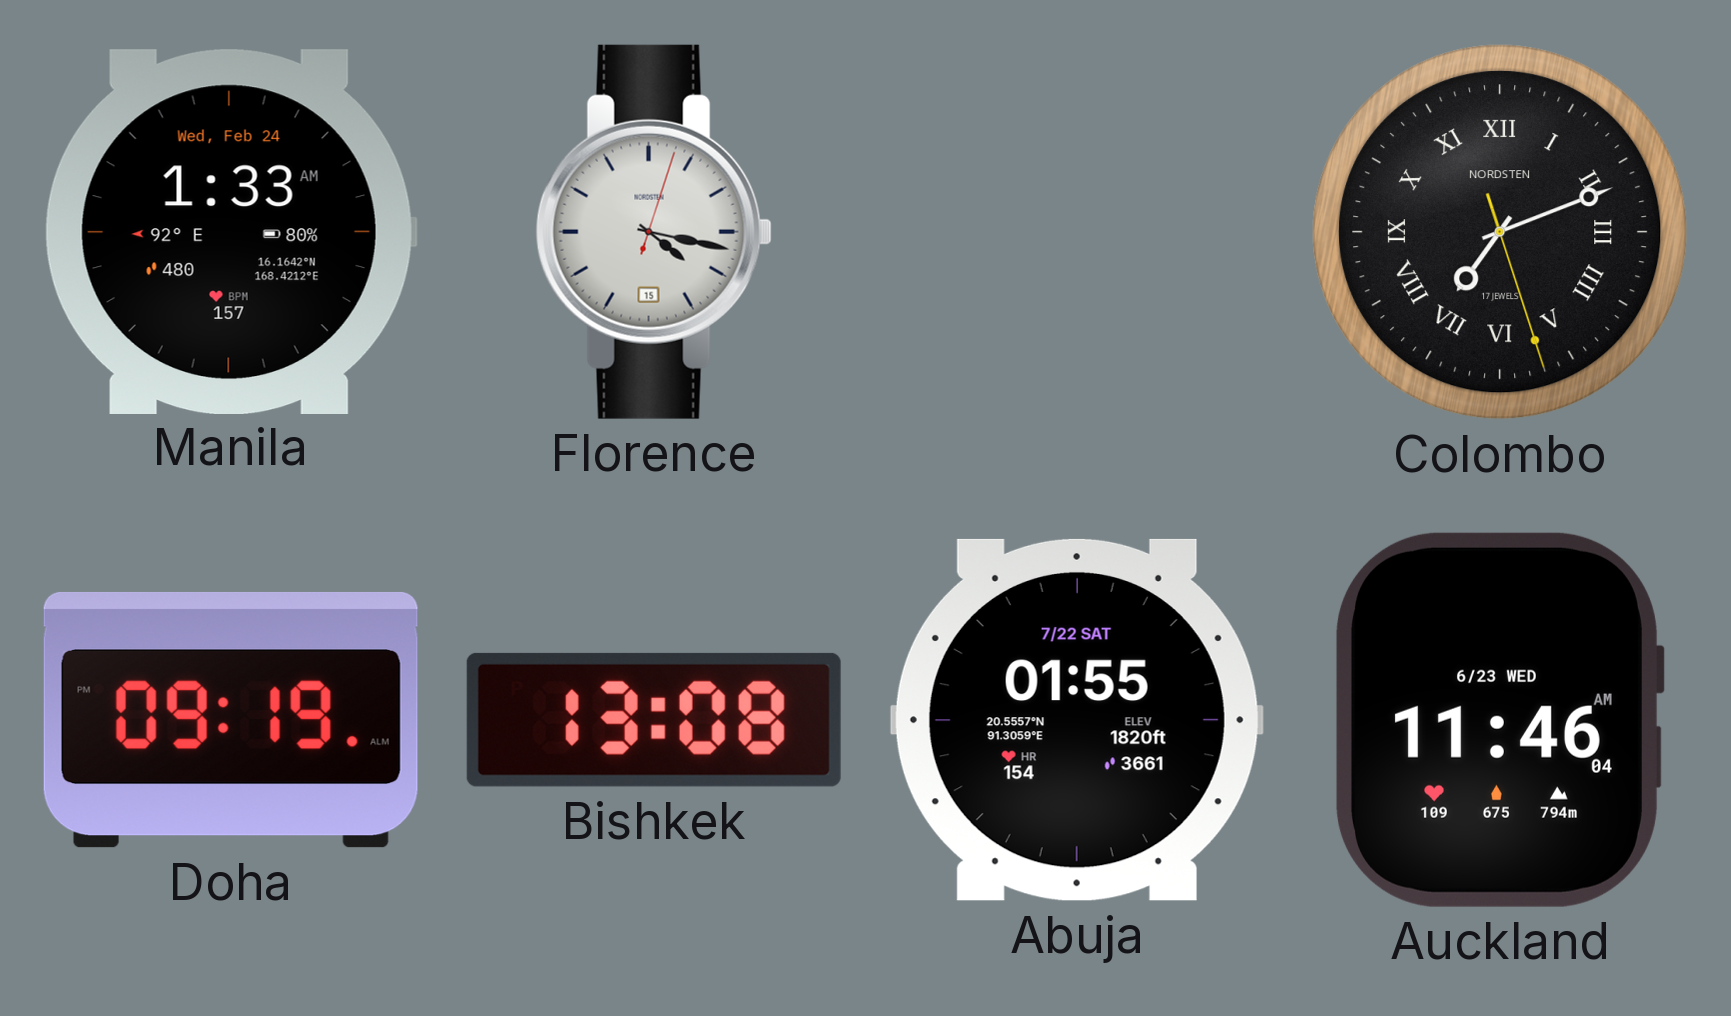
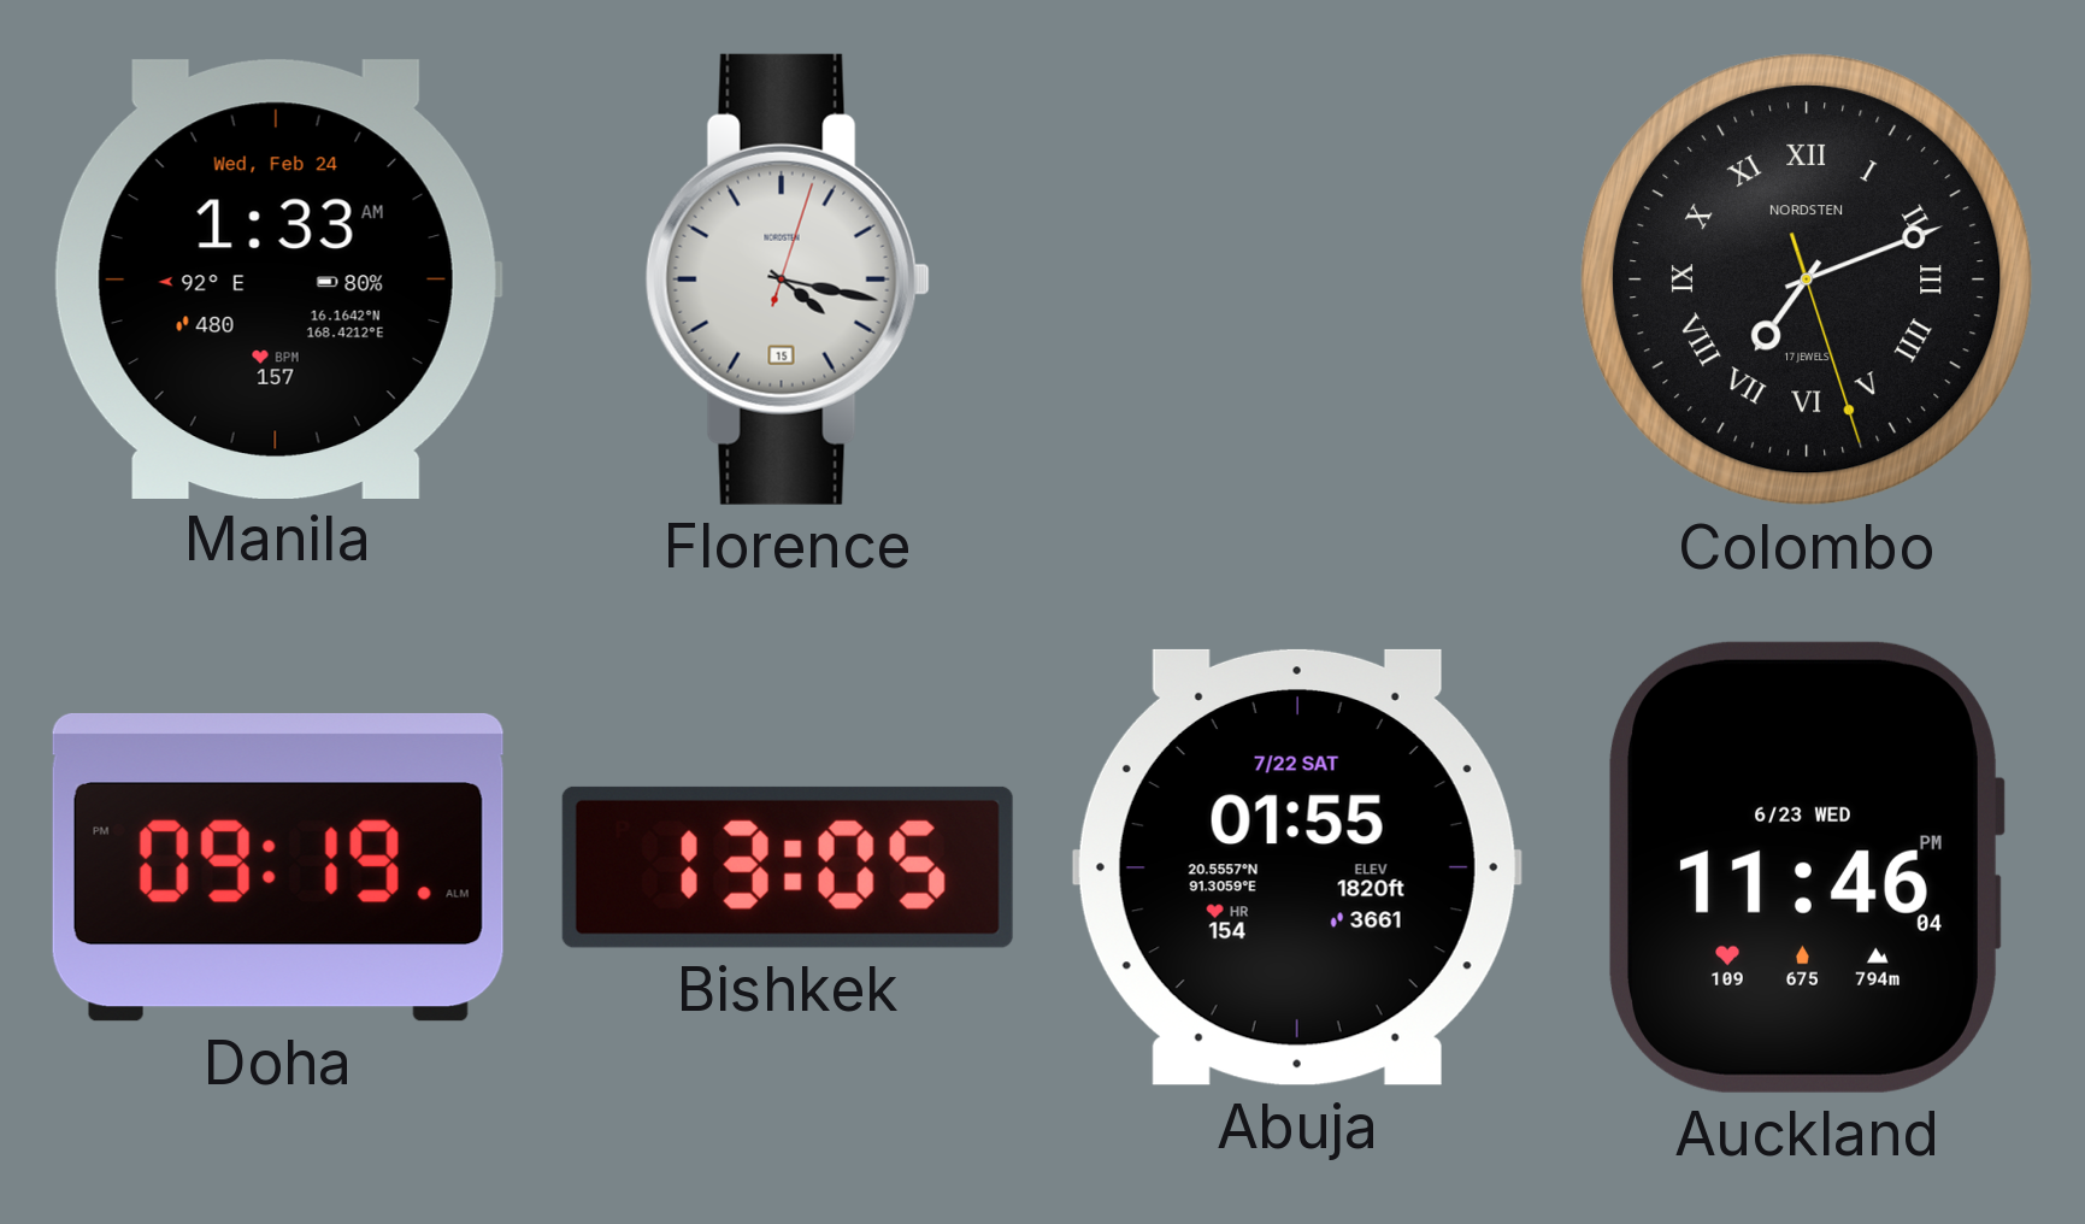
Bishkek: 13:08 -> 13:05 (788, 867)
Auckland: 11:46:04 AM -> 11:46:04 PM (1807, 867)
